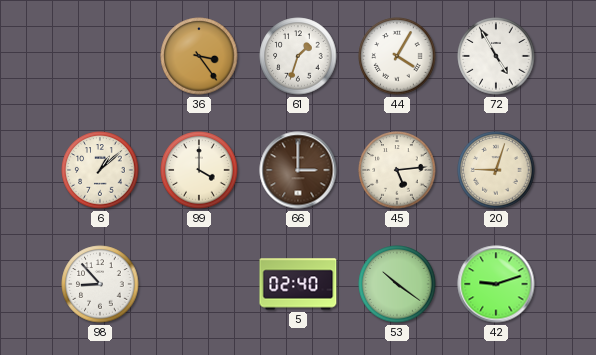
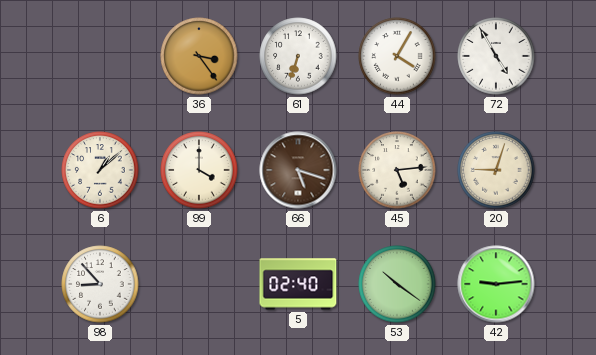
61: 1:33 -> 6:33 (298, 56)
66: 3:00 -> 5:18 (298, 170)
42: 9:12 -> 9:14 (496, 284)
